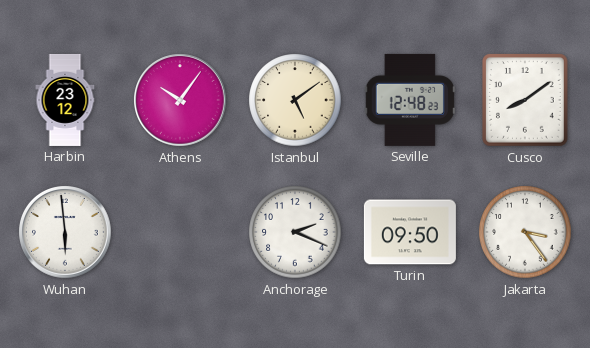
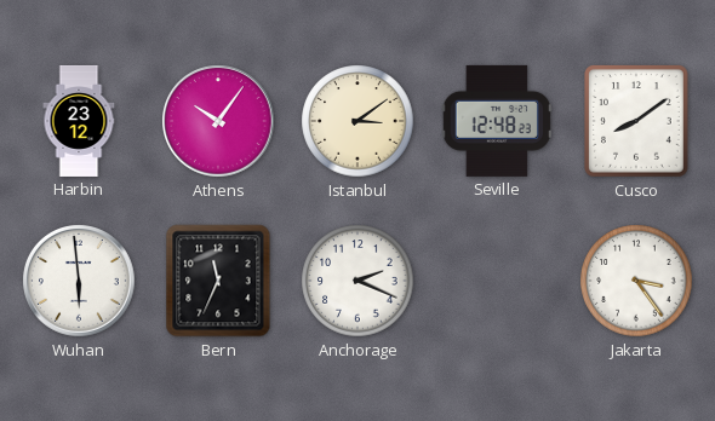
Istanbul: 5:09 -> 3:09 (358, 121)
Bern: none -> 11:34 (218, 281)
Turin: 09:50 -> none (410, 232)
